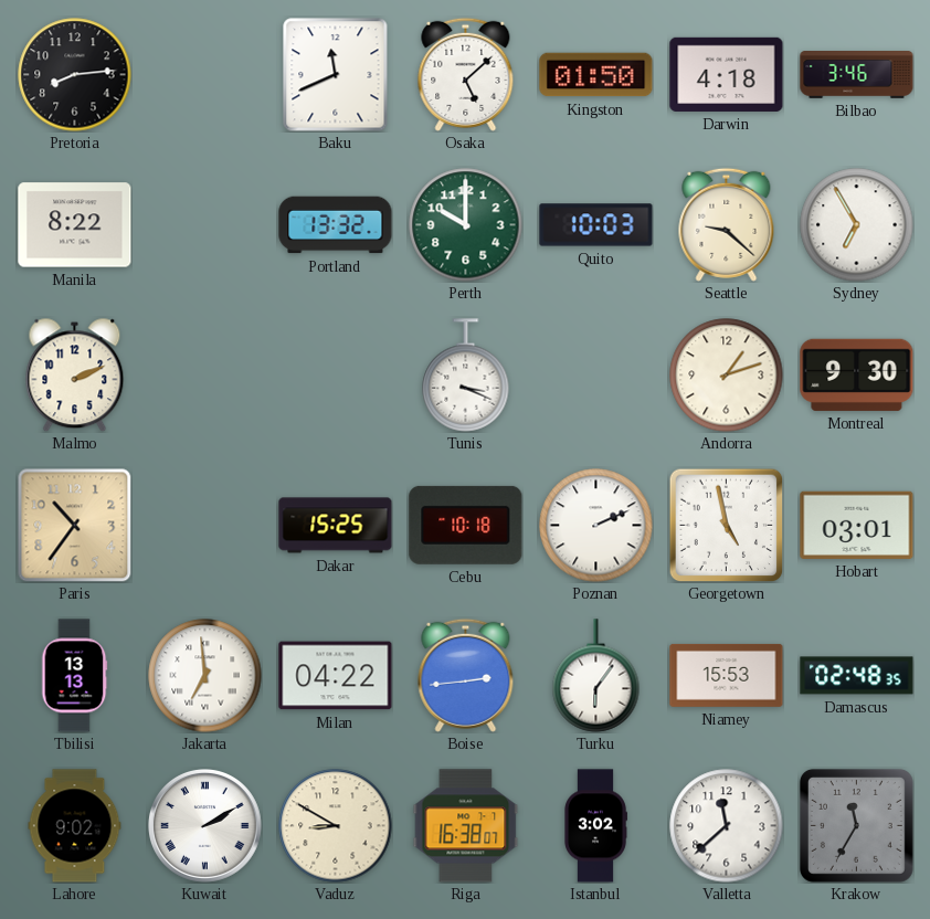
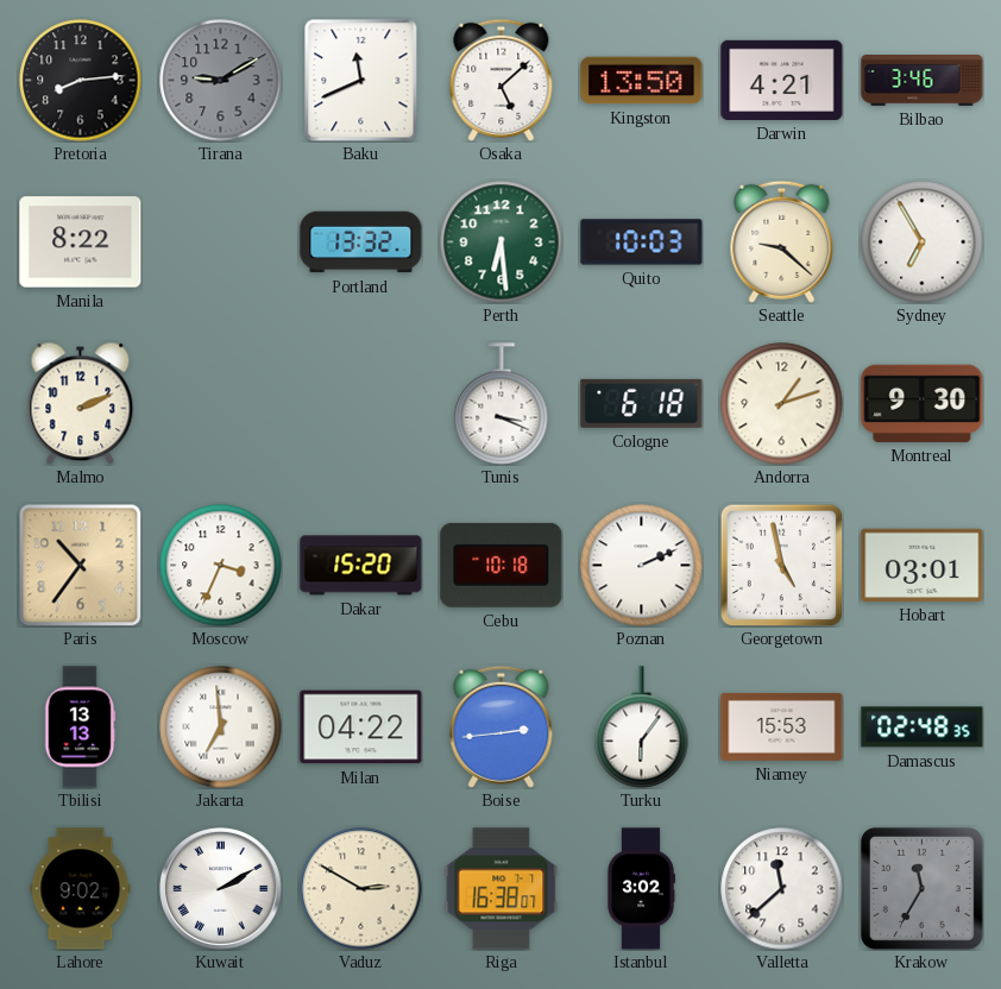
Tirana: none -> 9:10 (221, 81)
Kingston: 01:50 -> 13:50 (642, 81)
Darwin: 4:18 -> 4:21 (782, 80)
Perth: 10:00 -> 6:29 (502, 242)
Cologne: none -> 6:18 (642, 403)
Moscow: none -> 3:34 (221, 566)
Dakar: 15:25 -> 15:20 (361, 566)
Vaduz: 8:50 -> 2:50 (361, 889)
